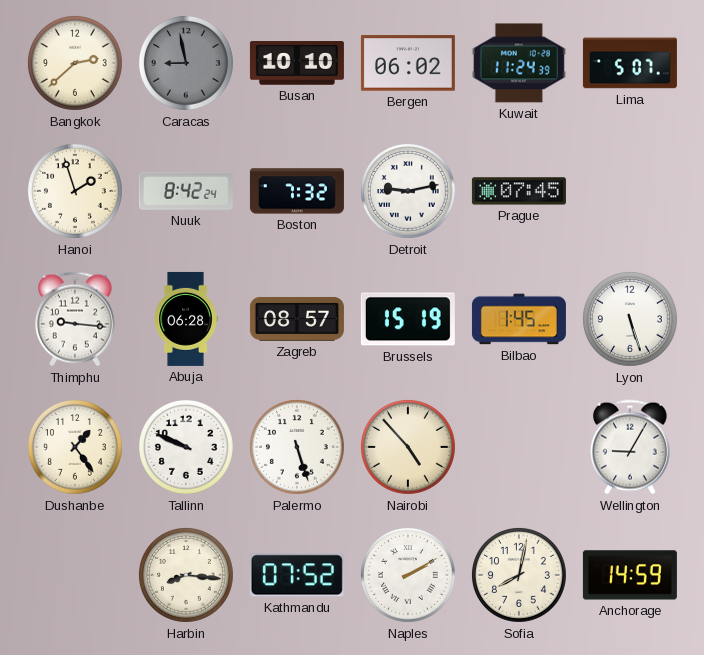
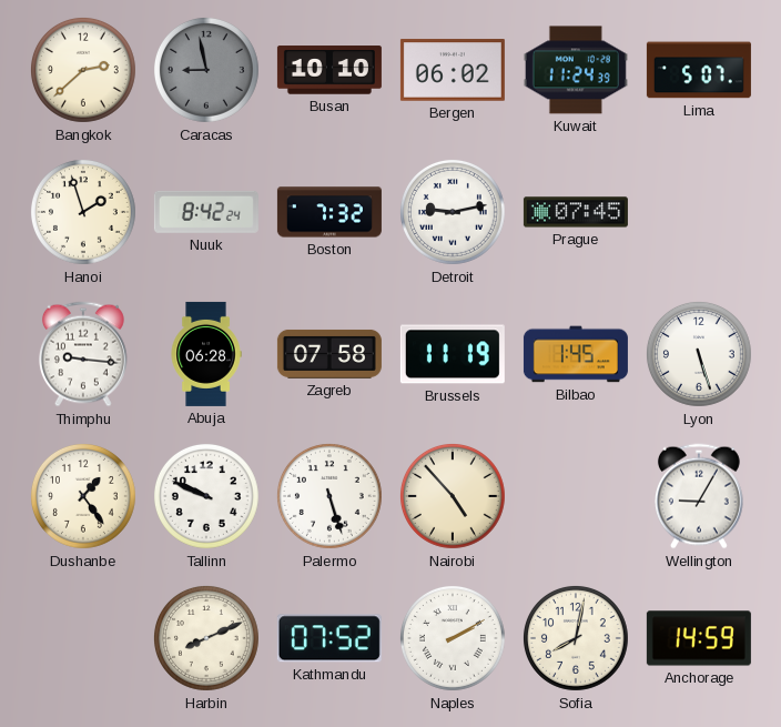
Zagreb: 08:57 -> 07:58 (329, 354)
Brussels: 15:19 -> 11:19 (453, 354)
Harbin: 8:16 -> 8:11 (206, 638)
